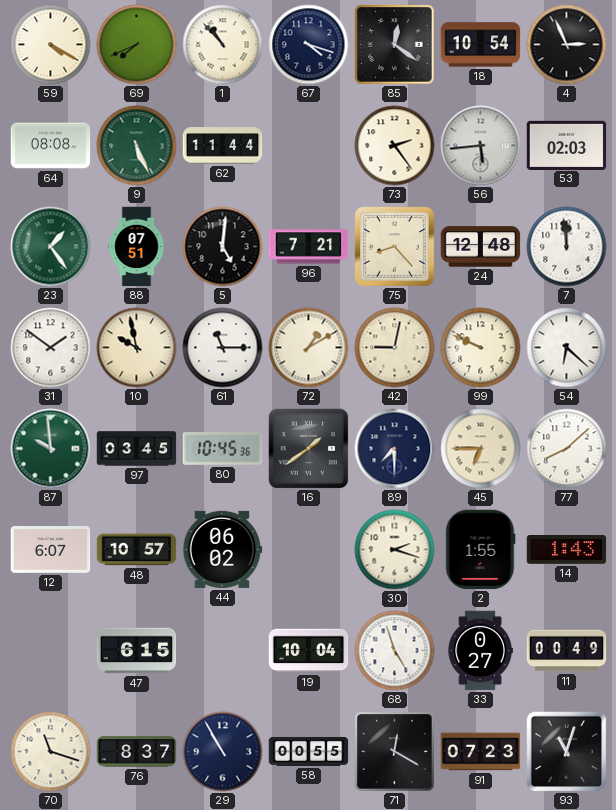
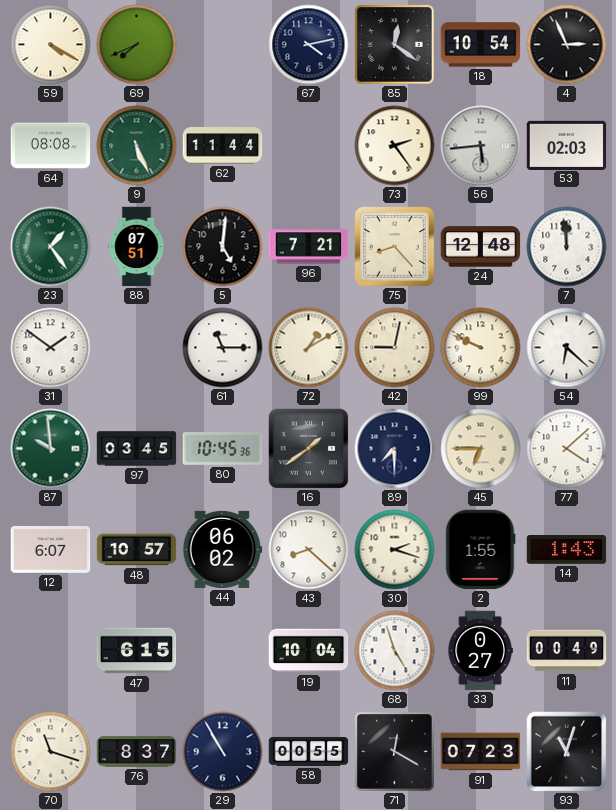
1: 10:53 -> none (223, 45)
67: 4:18 -> 4:13 (309, 45)
10: 9:58 -> none (137, 348)
77: 8:08 -> 4:08 (567, 449)
43: none -> 8:22 (309, 550)
